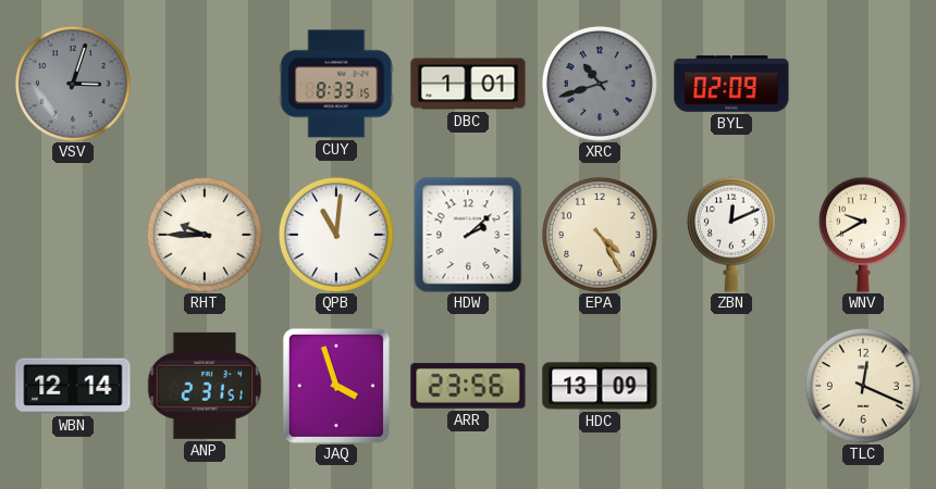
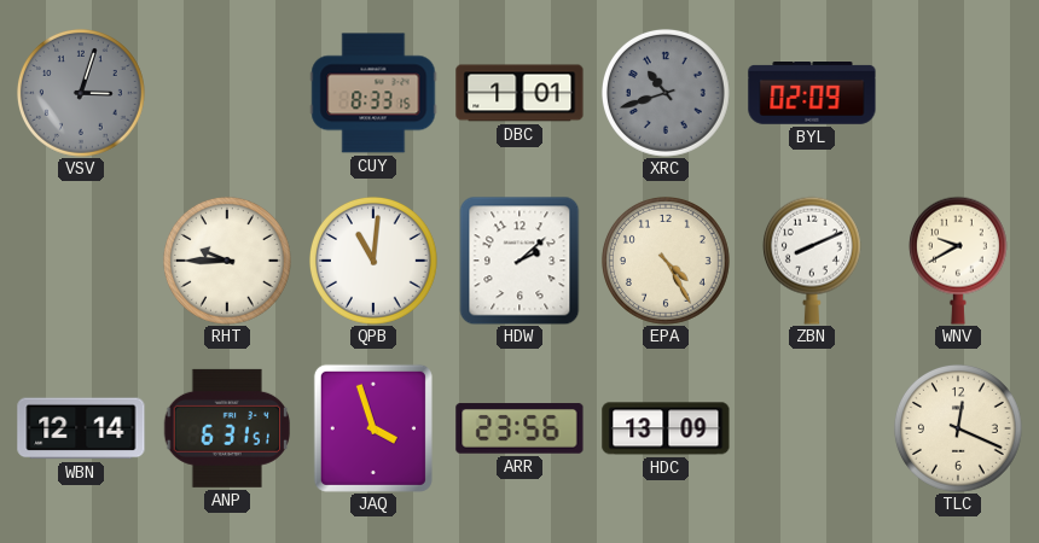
ZBN: 12:11 -> 8:11 (812, 261)
ANP: 2:31 -> 6:31 (226, 428)
